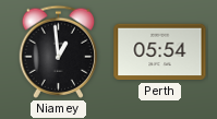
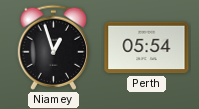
Niamey: 12:59 -> 12:57 (54, 47)
